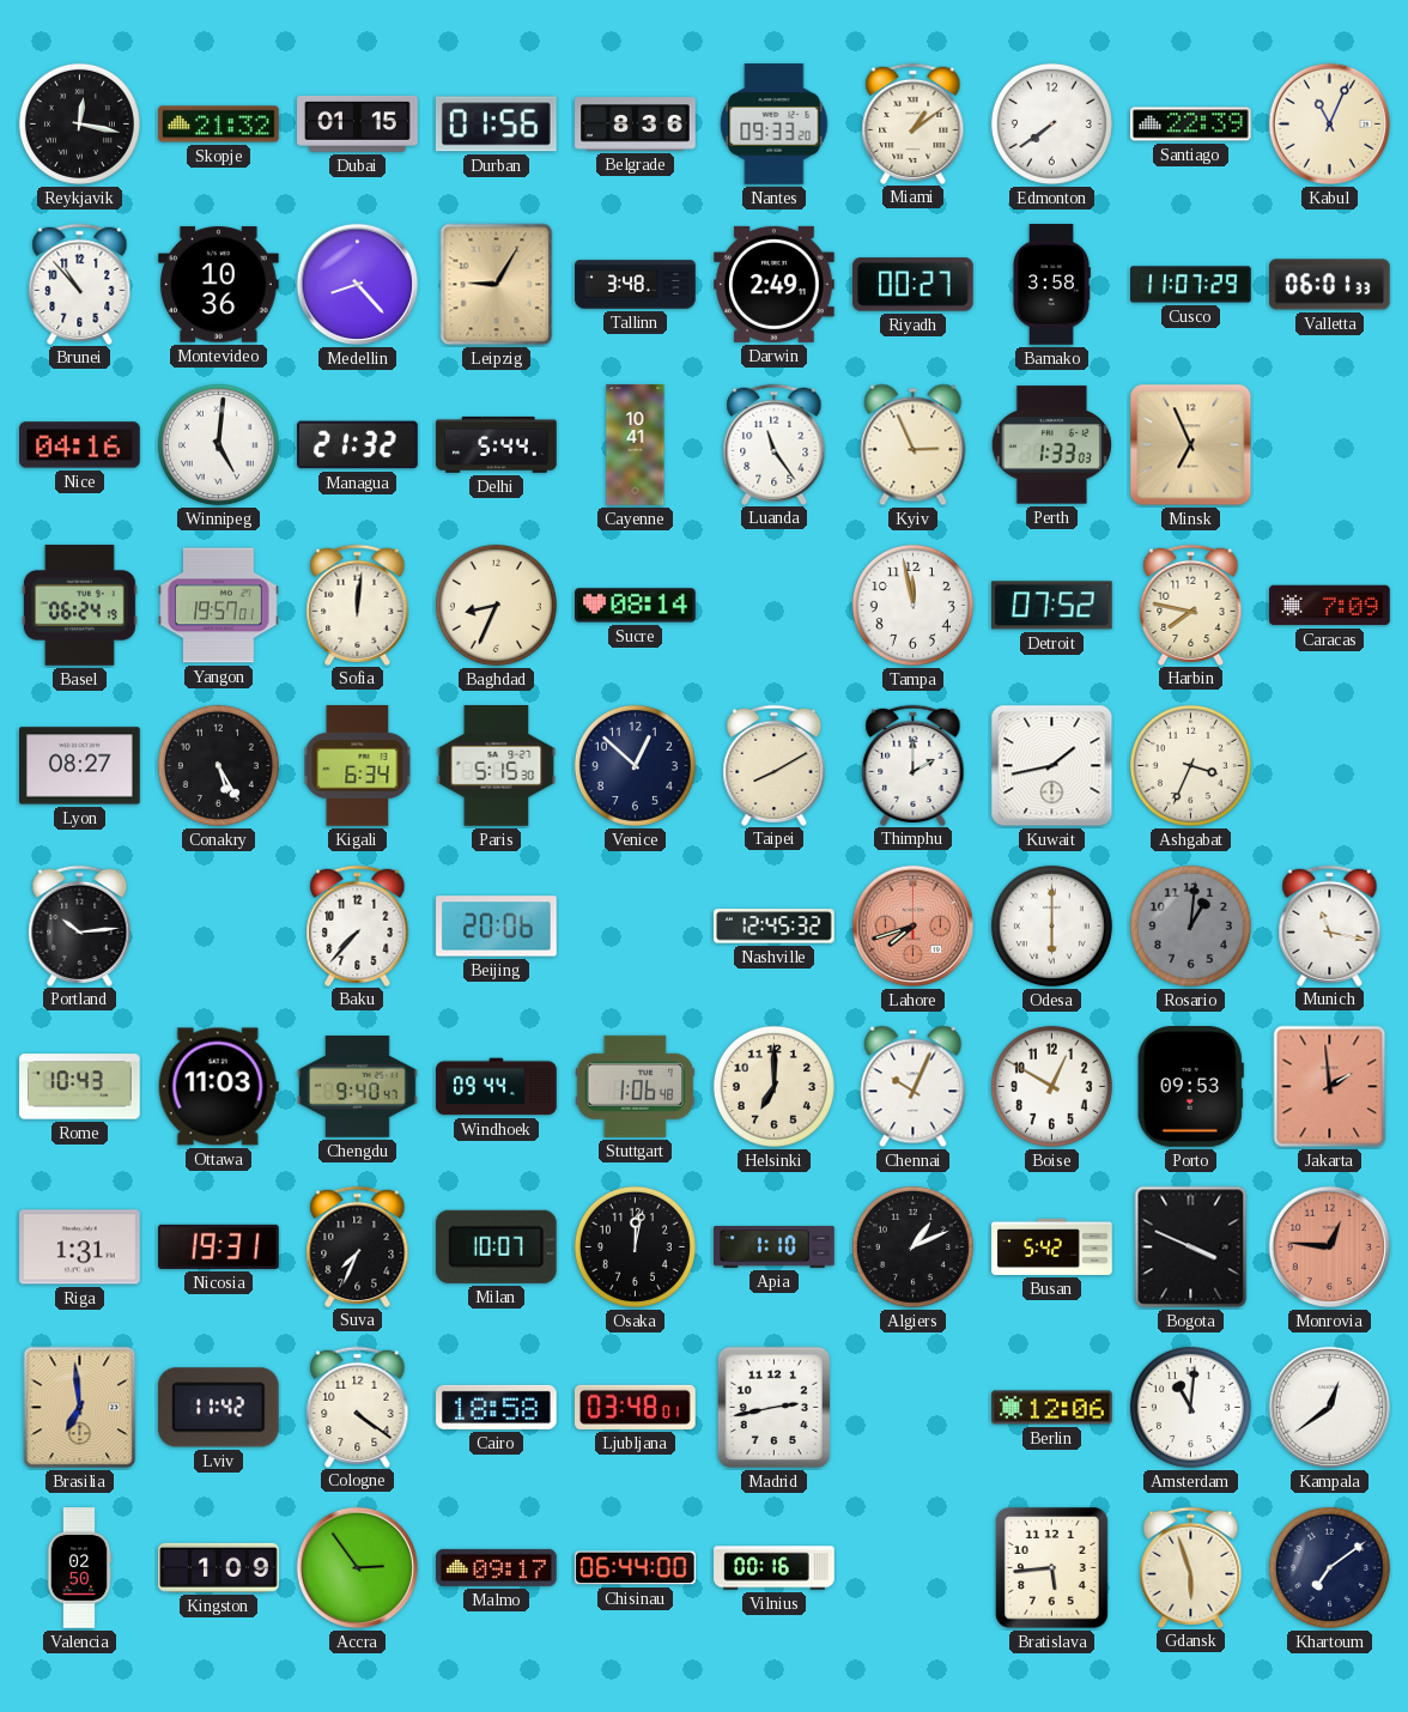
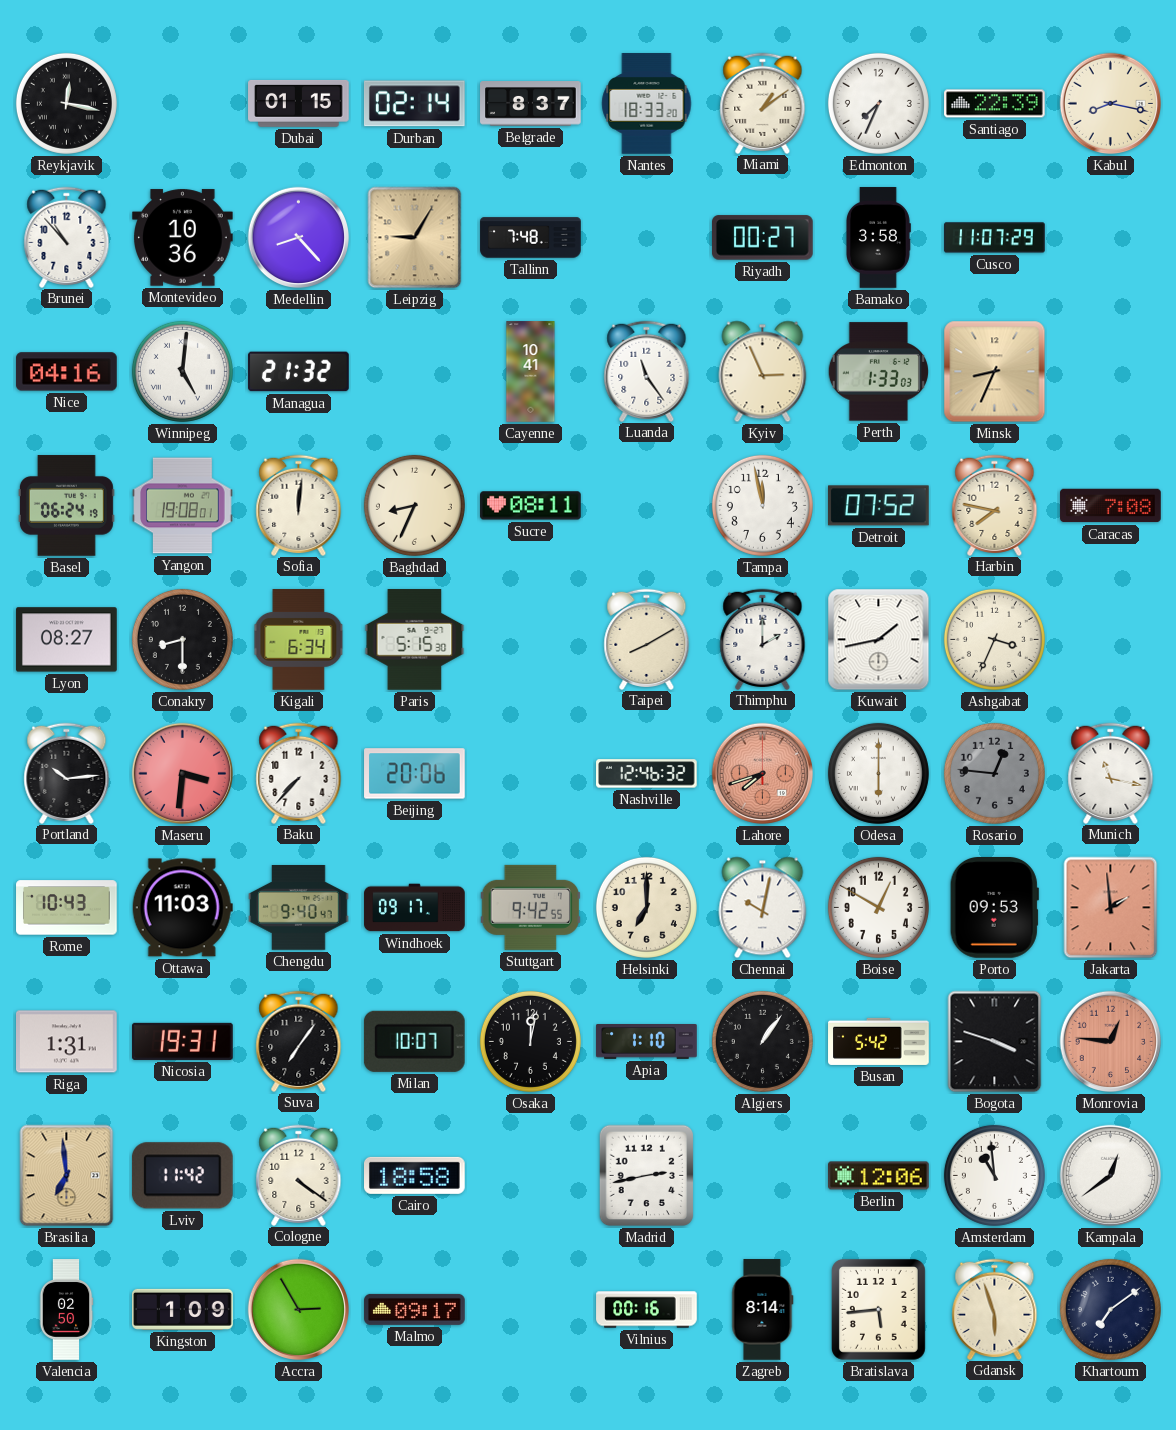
Skopje: 21:32 -> none (219, 125)
Durban: 01:56 -> 02:14 (414, 104)
Belgrade: 8:36 -> 8:37 (531, 104)
Nantes: 09:33 -> 18:33 (647, 104)
Edmonton: 7:39 -> 7:34 (878, 103)
Kabul: 11:04 -> 8:17 (1111, 104)
Tallinn: 3:48 -> 7:48 (531, 238)
Darwin: 2:49 -> none (775, 284)
Valletta: 06:01 -> none (1330, 285)
Delhi: 5:44 -> none (497, 444)
Minsk: 6:56 -> 8:34 (995, 372)
Yangon: 19:57 -> 19:08 (183, 506)
Sucre: 08:14 -> 08:11 (531, 506)
Caracas: 7:09 -> 7:08 (1111, 506)
Conakry: 5:25 -> 8:30 (182, 639)
Venice: 12:52 -> none (635, 765)
Maseru: none -> 3:31 (183, 774)
Nashville: 12:45 -> 12:46 (647, 774)
Rosario: 1:01 -> 12:46 (994, 773)
Windhoek: 09:44 -> 09:17 (415, 908)
Stuttgart: 1:06 -> 9:42 (530, 907)
Chennai: 10:04 -> 10:02 (763, 908)
Suva: 7:34 -> 7:06 (299, 1041)
Algiers: 1:11 -> 1:06 (762, 1041)
Bogota: 3:49 -> 3:48 (995, 1042)
Ljubljana: 03:48 -> none (636, 1407)
Amsterdam: 11:01 -> 10:59 (994, 1175)
Accra: 2:54 -> 2:55 (299, 1310)
Chisinau: 06:44 -> none (636, 1568)
Zagreb: none -> 8:14 (763, 1310)
